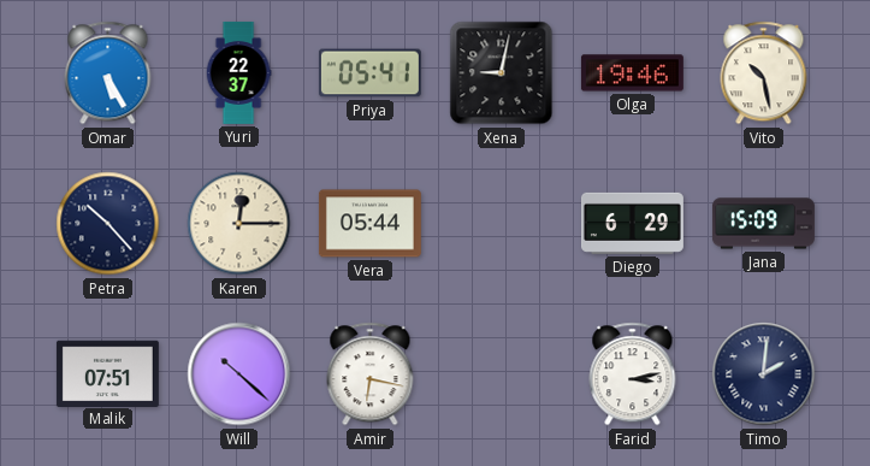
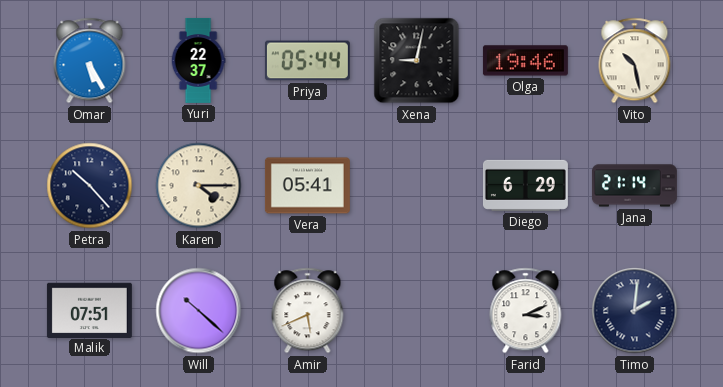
Priya: 05:41 -> 05:44 (307, 61)
Karen: 12:15 -> 4:15 (199, 186)
Vera: 05:44 -> 05:41 (307, 186)
Jana: 15:09 -> 21:14 (634, 186)
Amir: 6:17 -> 5:41 (308, 311)
Farid: 3:13 -> 3:11 (526, 311)
